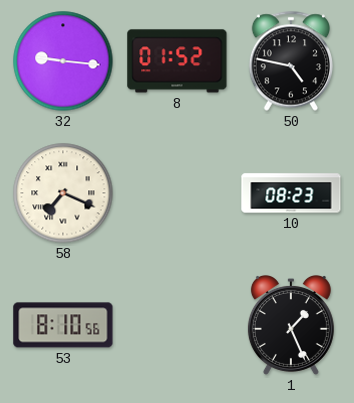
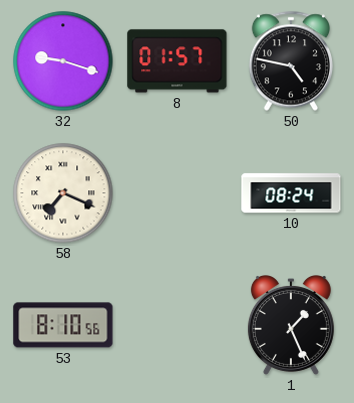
32: 9:16 -> 9:18 (63, 61)
8: 01:52 -> 01:57 (177, 61)
10: 08:23 -> 08:24 (291, 193)
